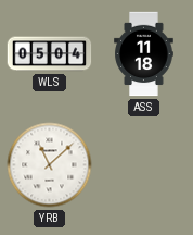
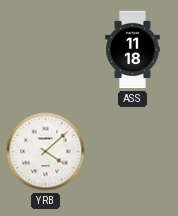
WLS: 05:04 -> none (50, 54)
YRB: 11:08 -> 4:08 (46, 152)
